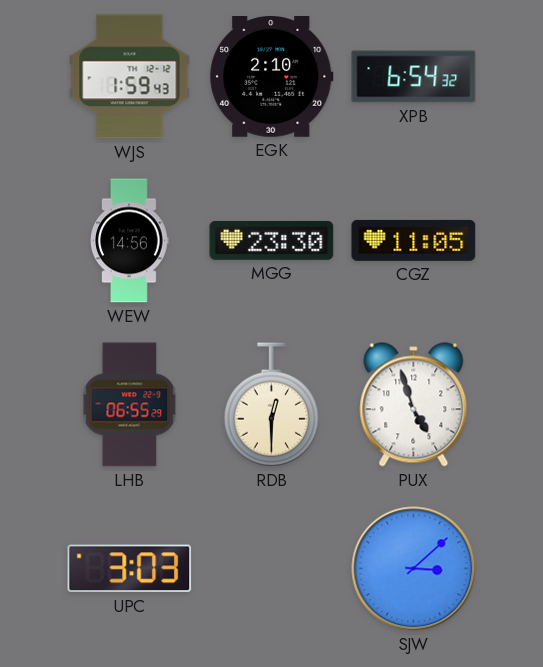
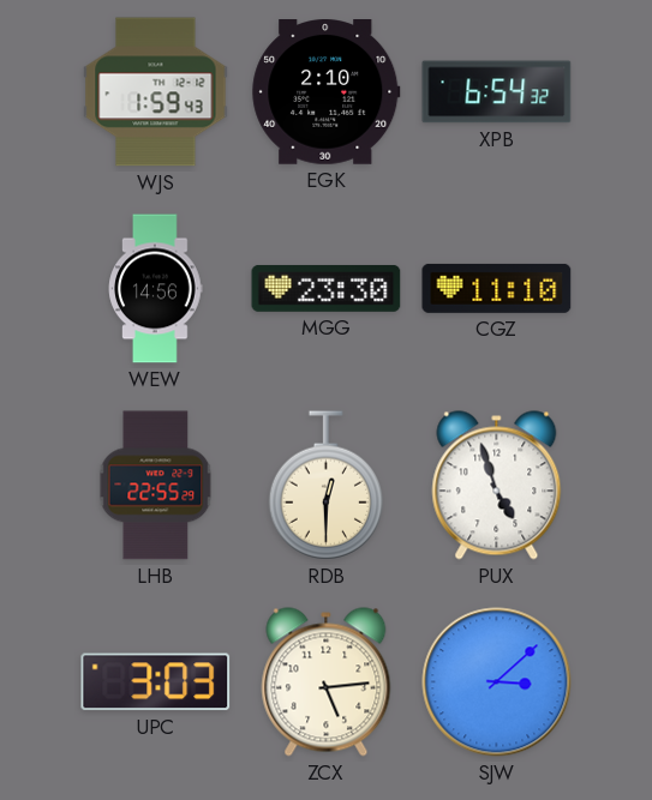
CGZ: 11:05 -> 11:10 (497, 288)
LHB: 06:55 -> 22:55 (156, 486)
ZCX: none -> 5:14 (327, 682)
